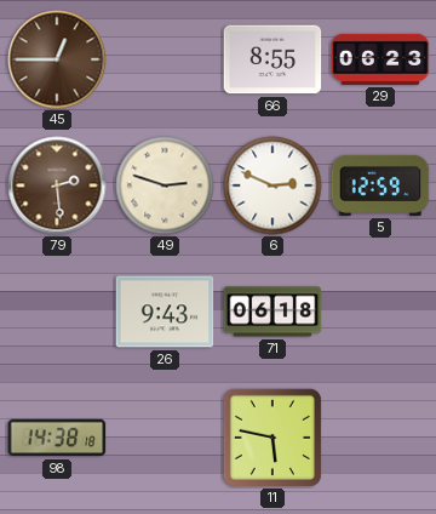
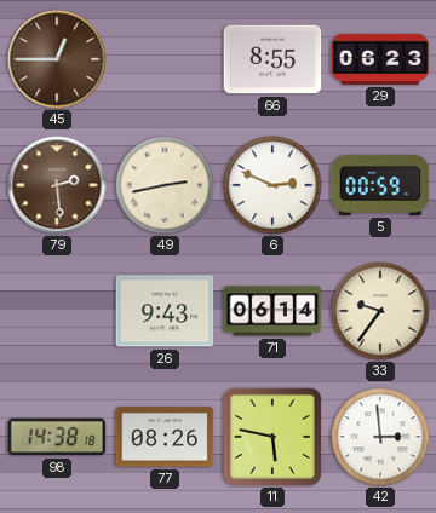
49: 2:48 -> 2:43 (165, 185)
5: 12:59 -> 00:59 (380, 185)
71: 06:18 -> 06:14 (272, 311)
33: none -> 9:36 (380, 311)
77: none -> 08:26 (165, 437)
42: none -> 2:59 (380, 437)
